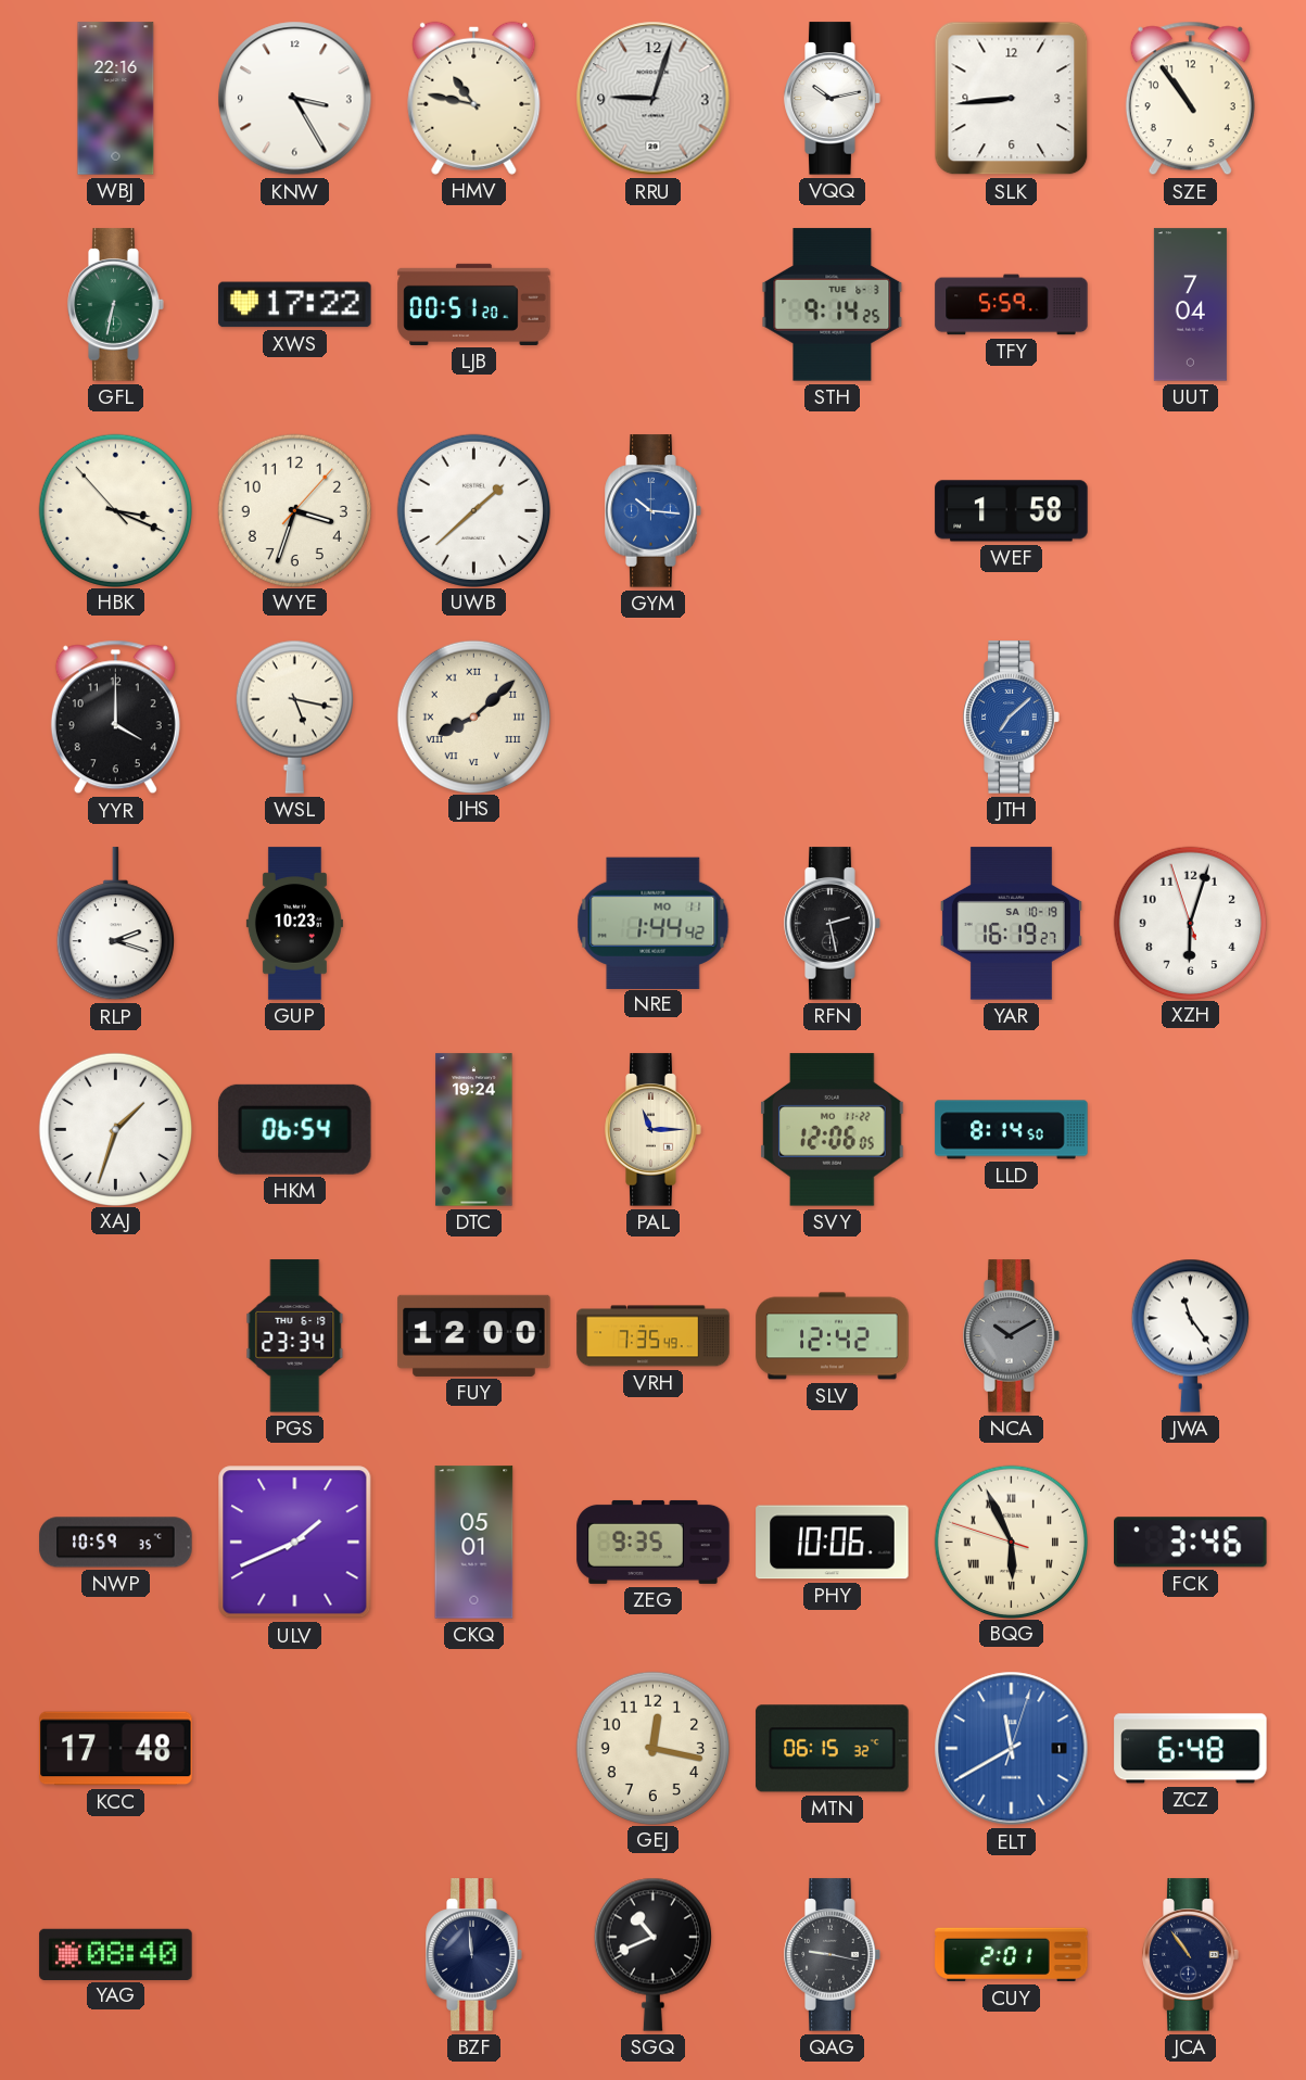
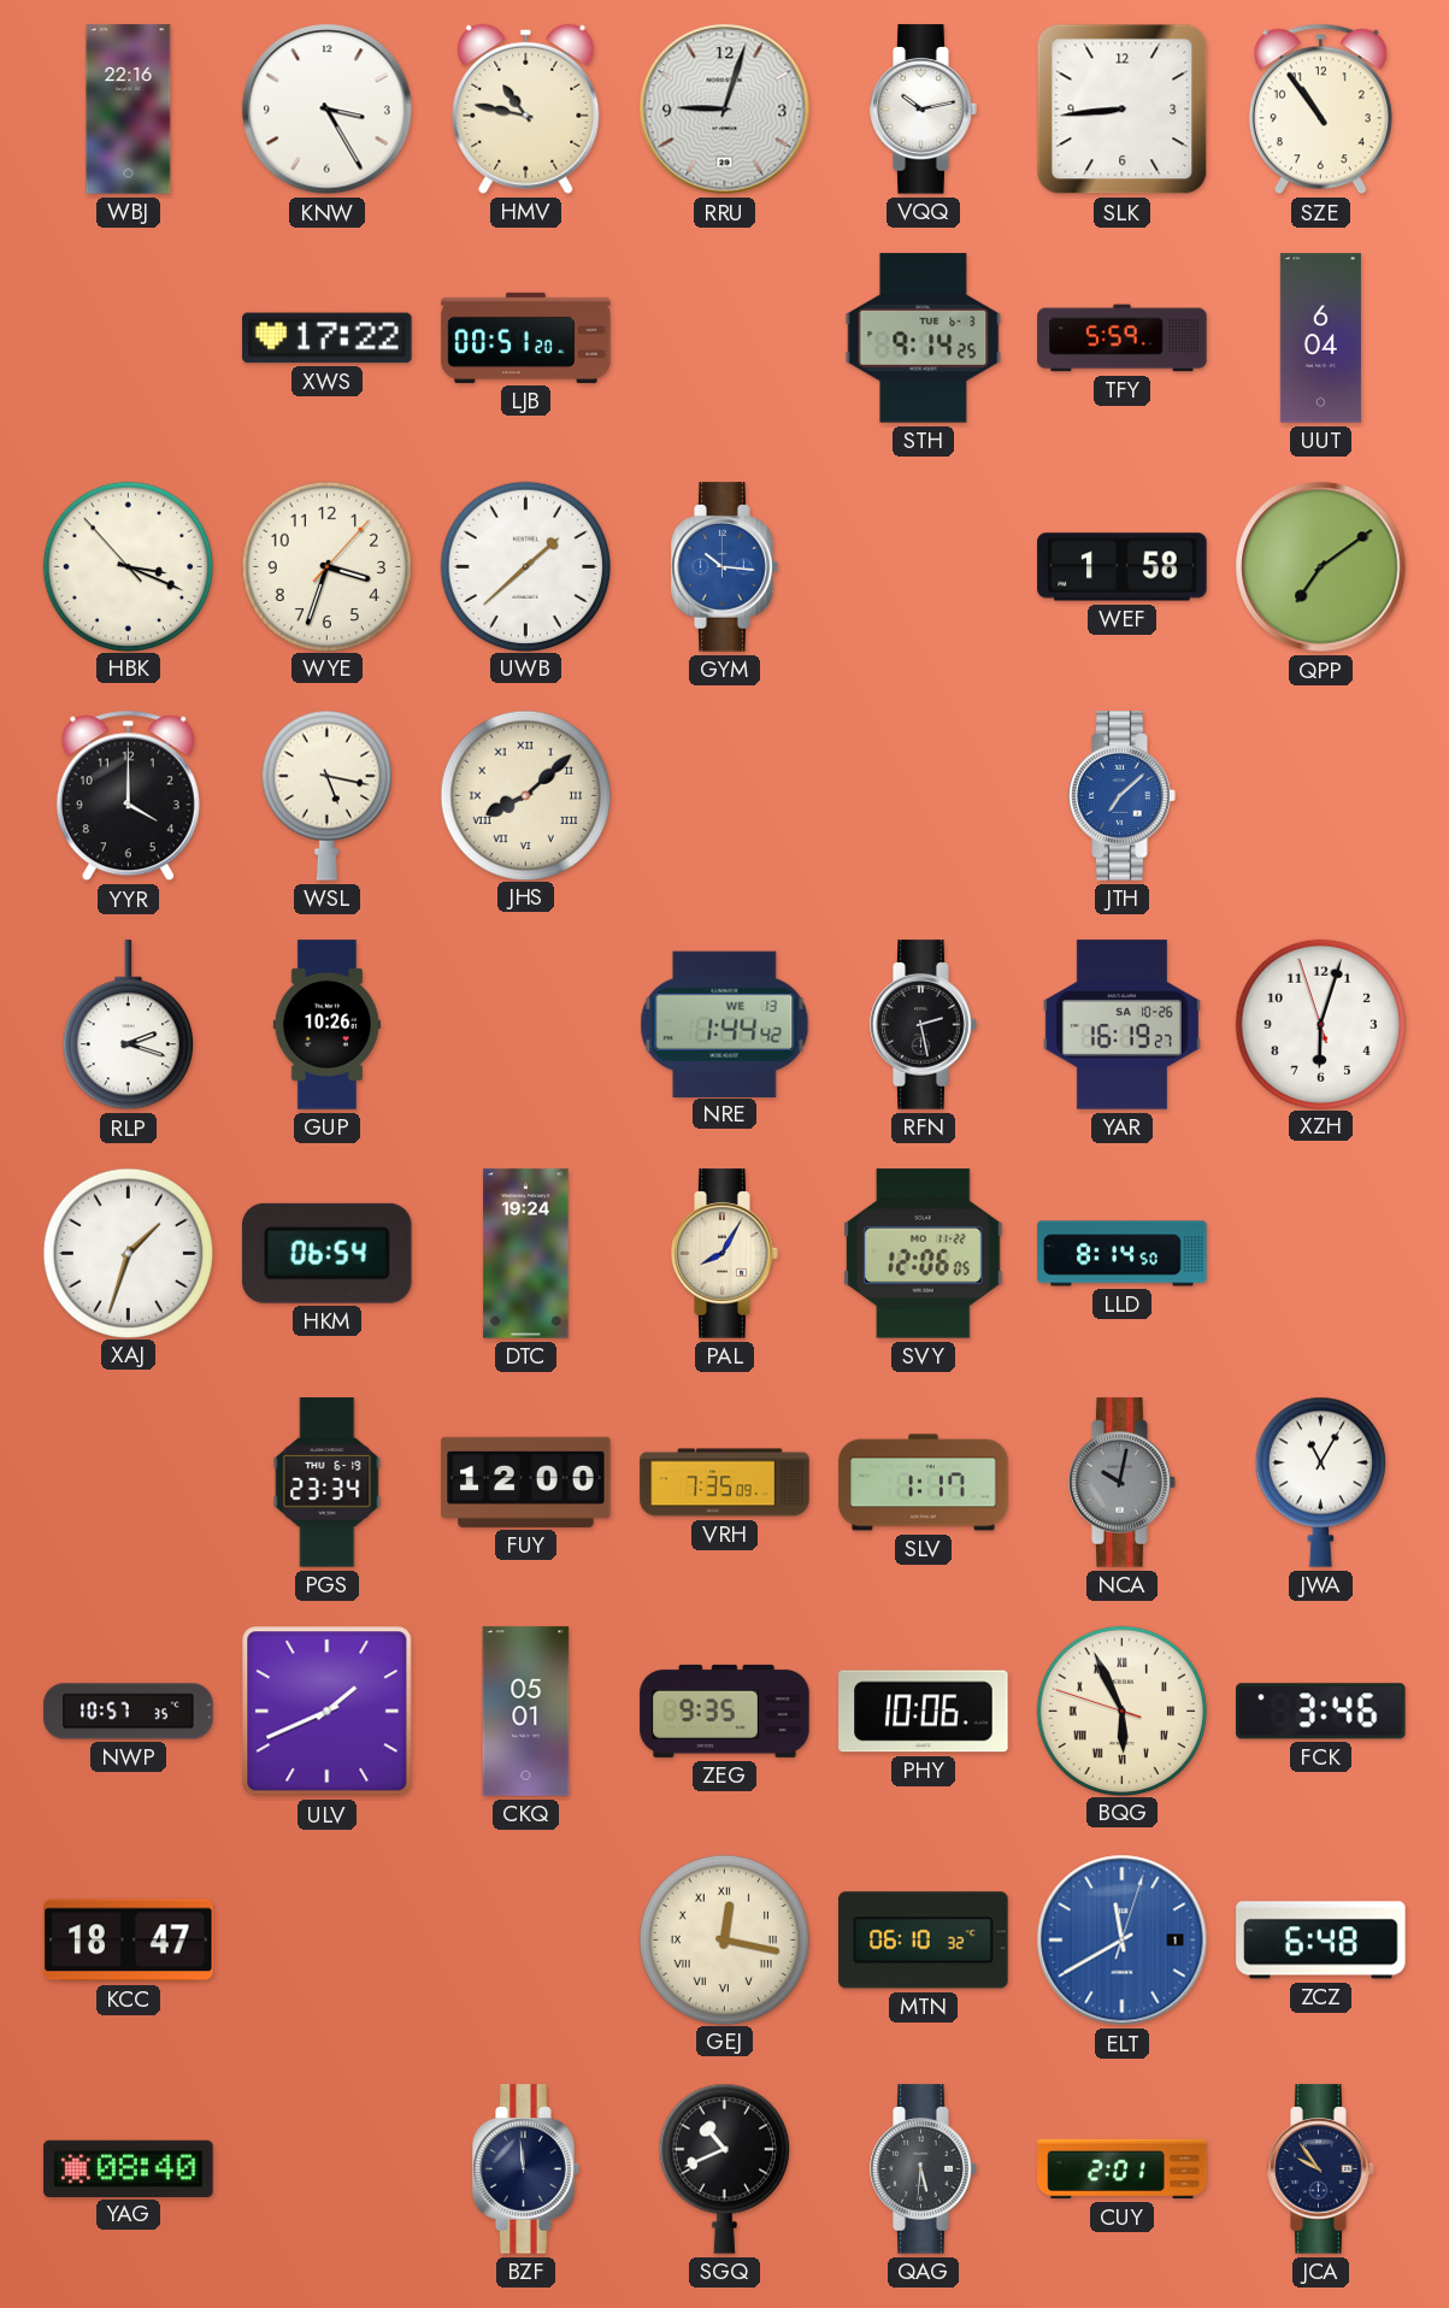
GFL: 6:32 -> none (116, 305)
UUT: 7:04 -> 6:04 (1320, 338)
QPP: none -> 7:09 (1321, 567)
GUP: 10:23 -> 10:26 (326, 1025)
NRE date: MO 11 -> WE 13 (725, 1024)
YAR date: SA 10-19 -> SA 10-26 (1121, 1025)
PAL: 11:15 -> 8:05 (725, 1254)
VRH: 7:35:49 -> 7:35:09 (725, 1483)
SLV: 12:42 -> 1:17 (924, 1483)
NCA: 10:10 -> 10:02 (1123, 1483)
JWA: 11:24 -> 11:05 (1320, 1482)
NWP: 10:59 -> 10:57 (129, 1712)
KCC: 17:48 -> 18:47 (129, 1941)
GEJ numerals: Arabic -> Roman (724, 1939)
MTN: 06:15 -> 06:10 (924, 1941)
QAG: 9:17 -> 5:31 (924, 2169)
JCA: 10:54 -> 9:54 (1321, 2169)
